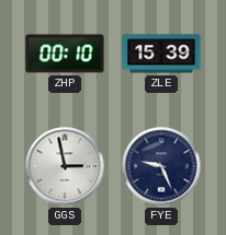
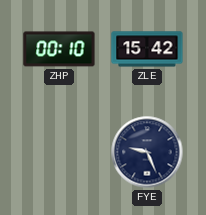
ZLE: 15:39 -> 15:42 (147, 49)
GGS: 2:58 -> none (65, 166)
